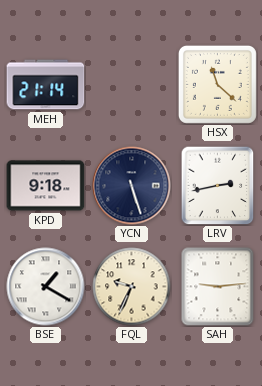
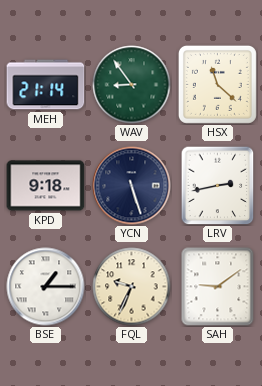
WAV: none -> 8:54 (132, 85)
BSE: 1:20 -> 1:15 (46, 287)
SAH: 9:14 -> 9:09 (218, 287)
